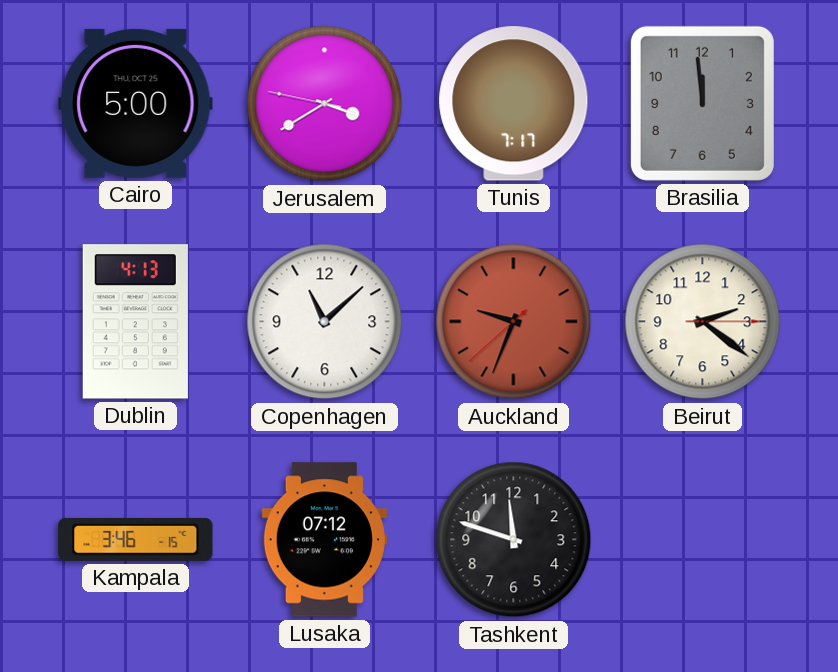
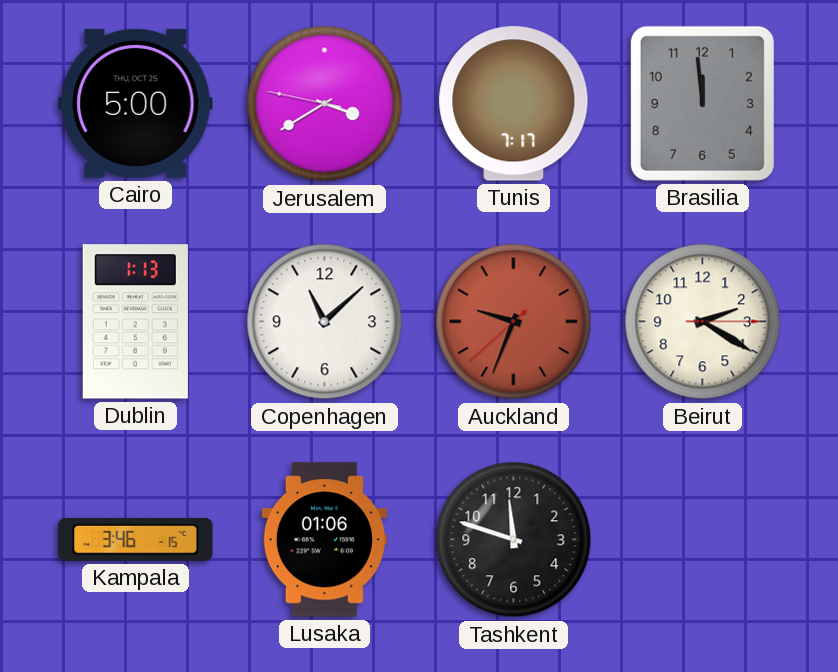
Dublin: 4:13 -> 1:13 (135, 322)
Beirut: 2:21 -> 2:20 (703, 322)
Lusaka: 07:12 -> 01:06 (324, 540)
